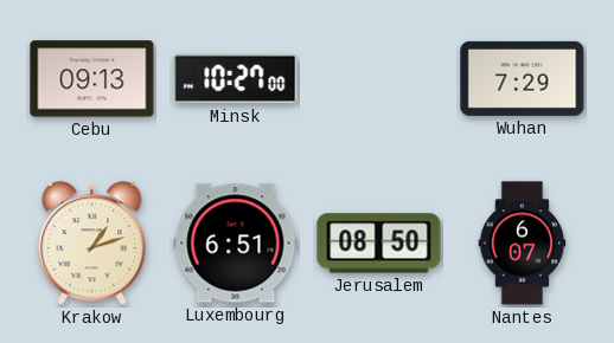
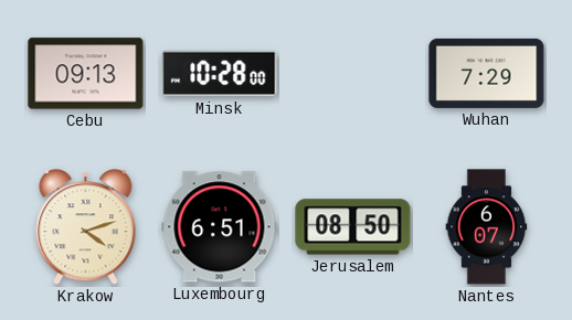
Minsk: 10:27 -> 10:28 (220, 74)
Krakow: 1:12 -> 4:12 (86, 227)
